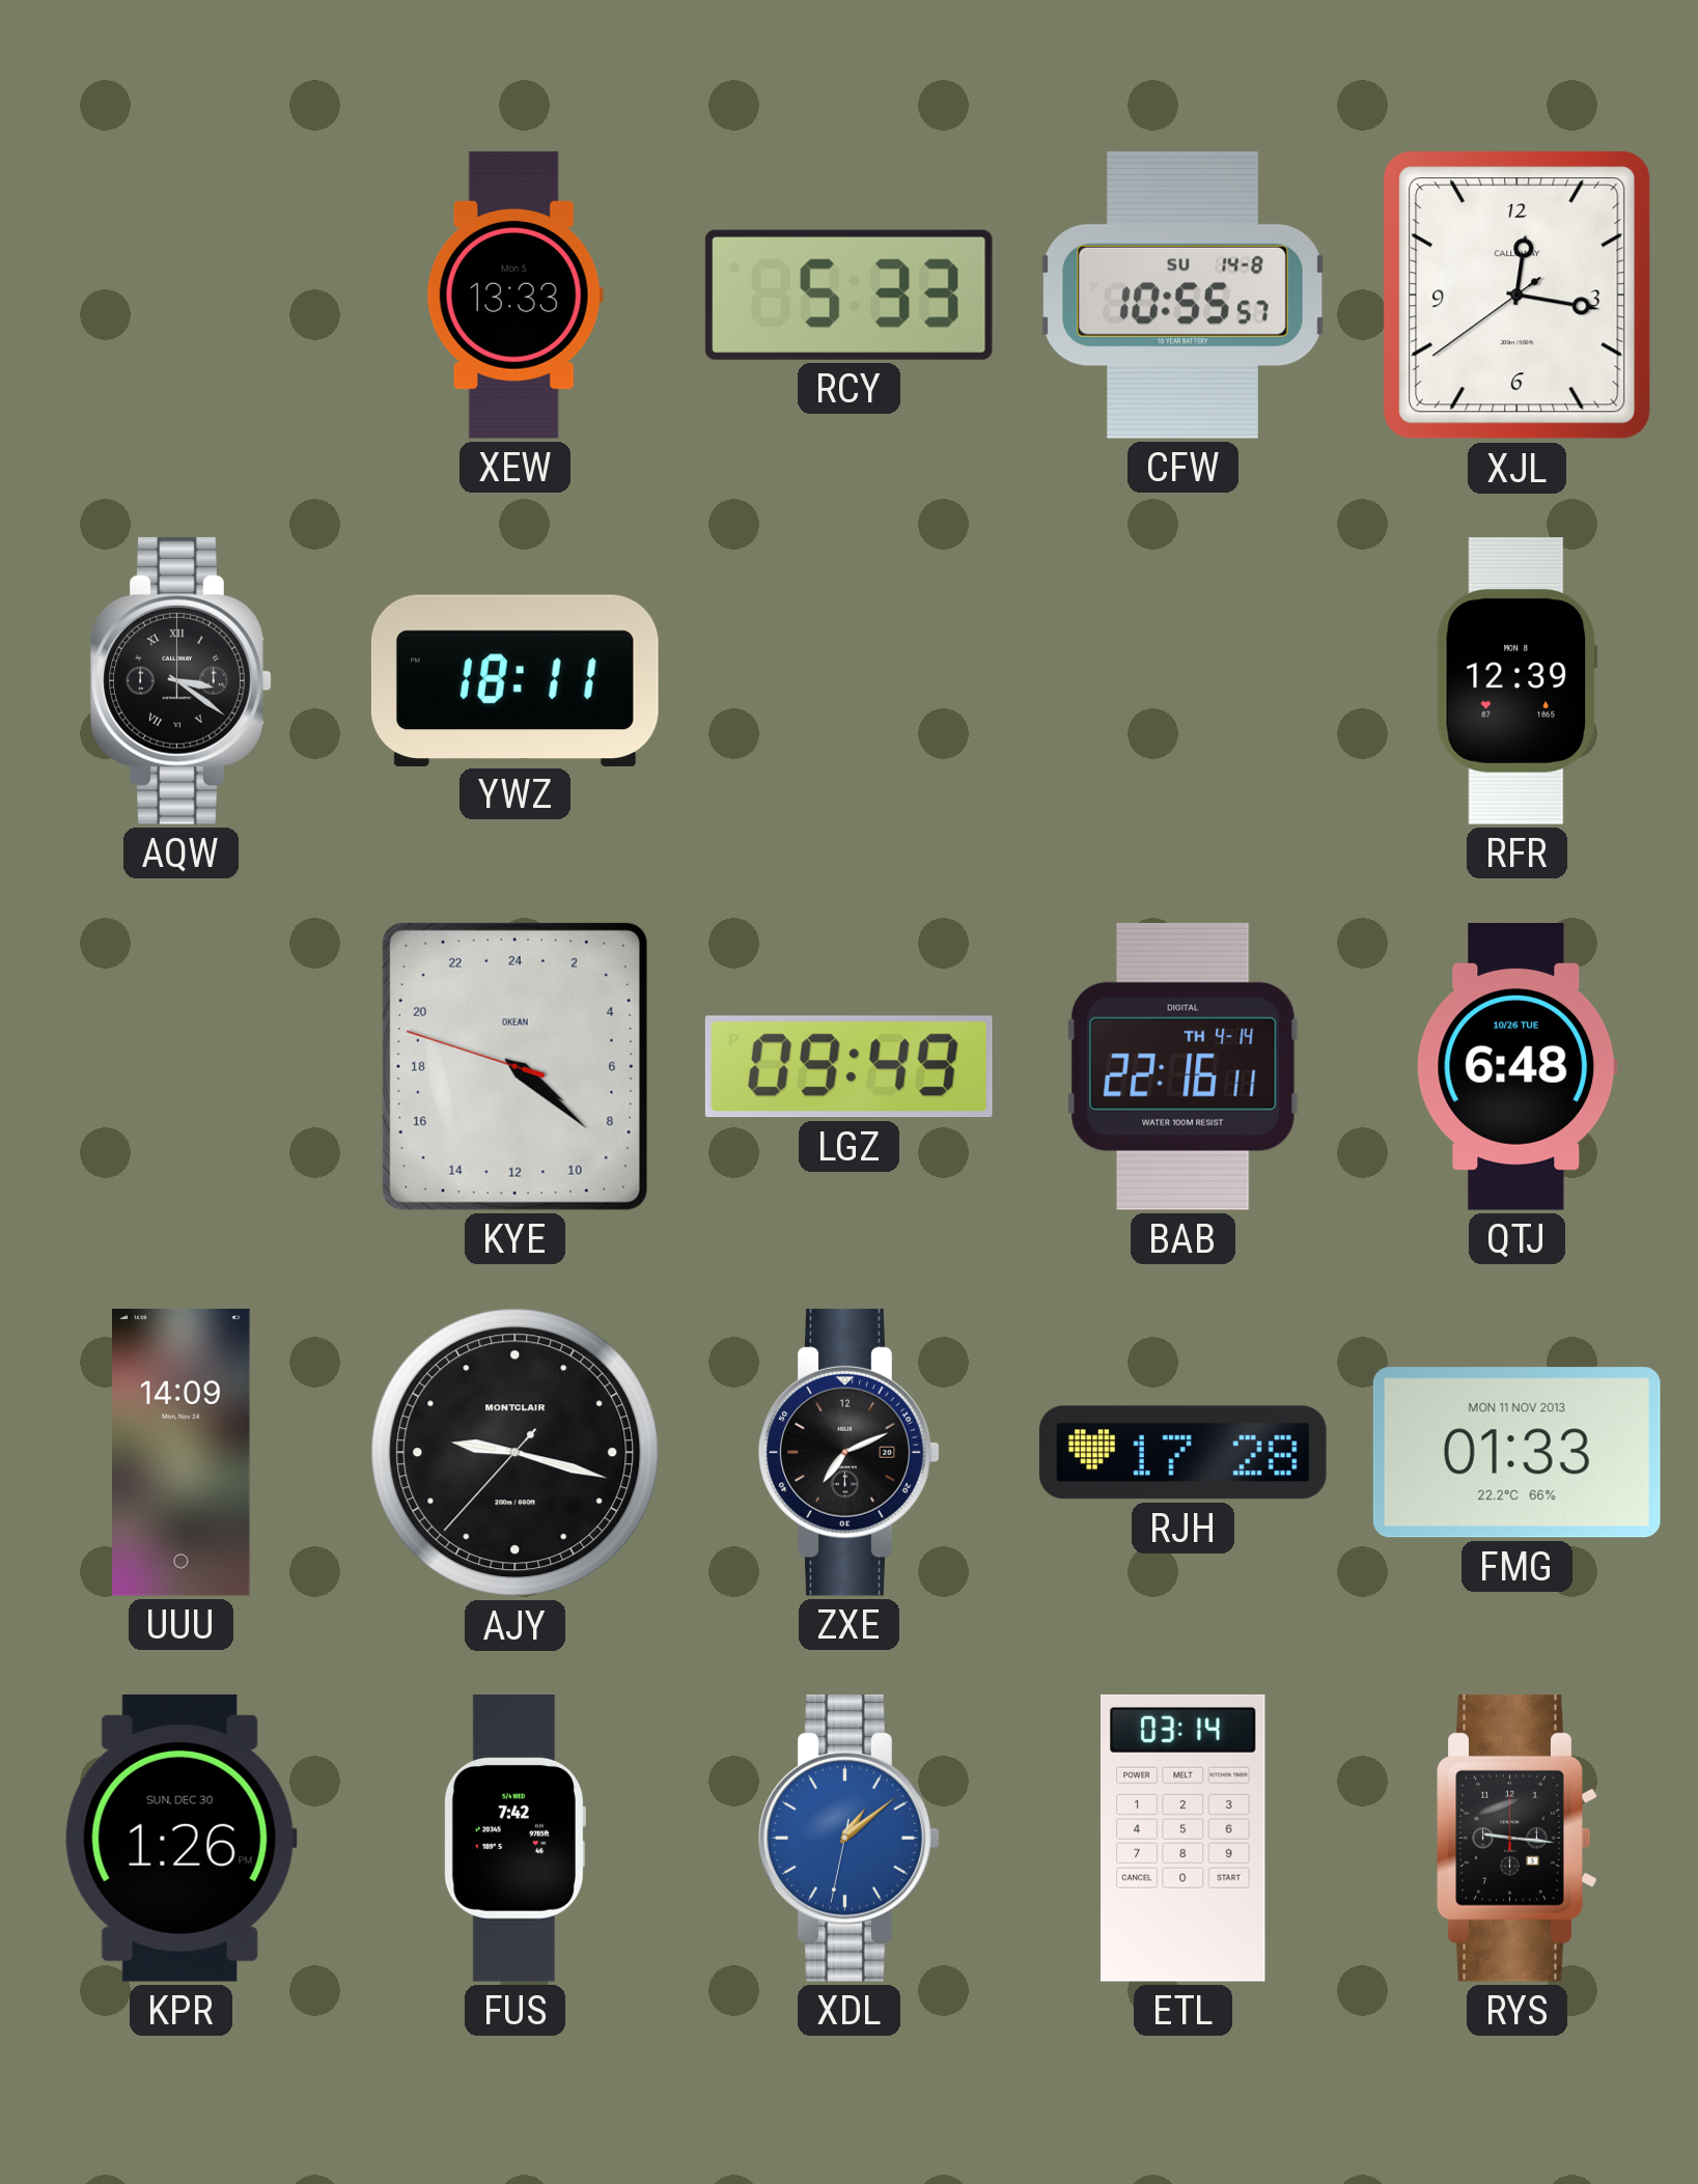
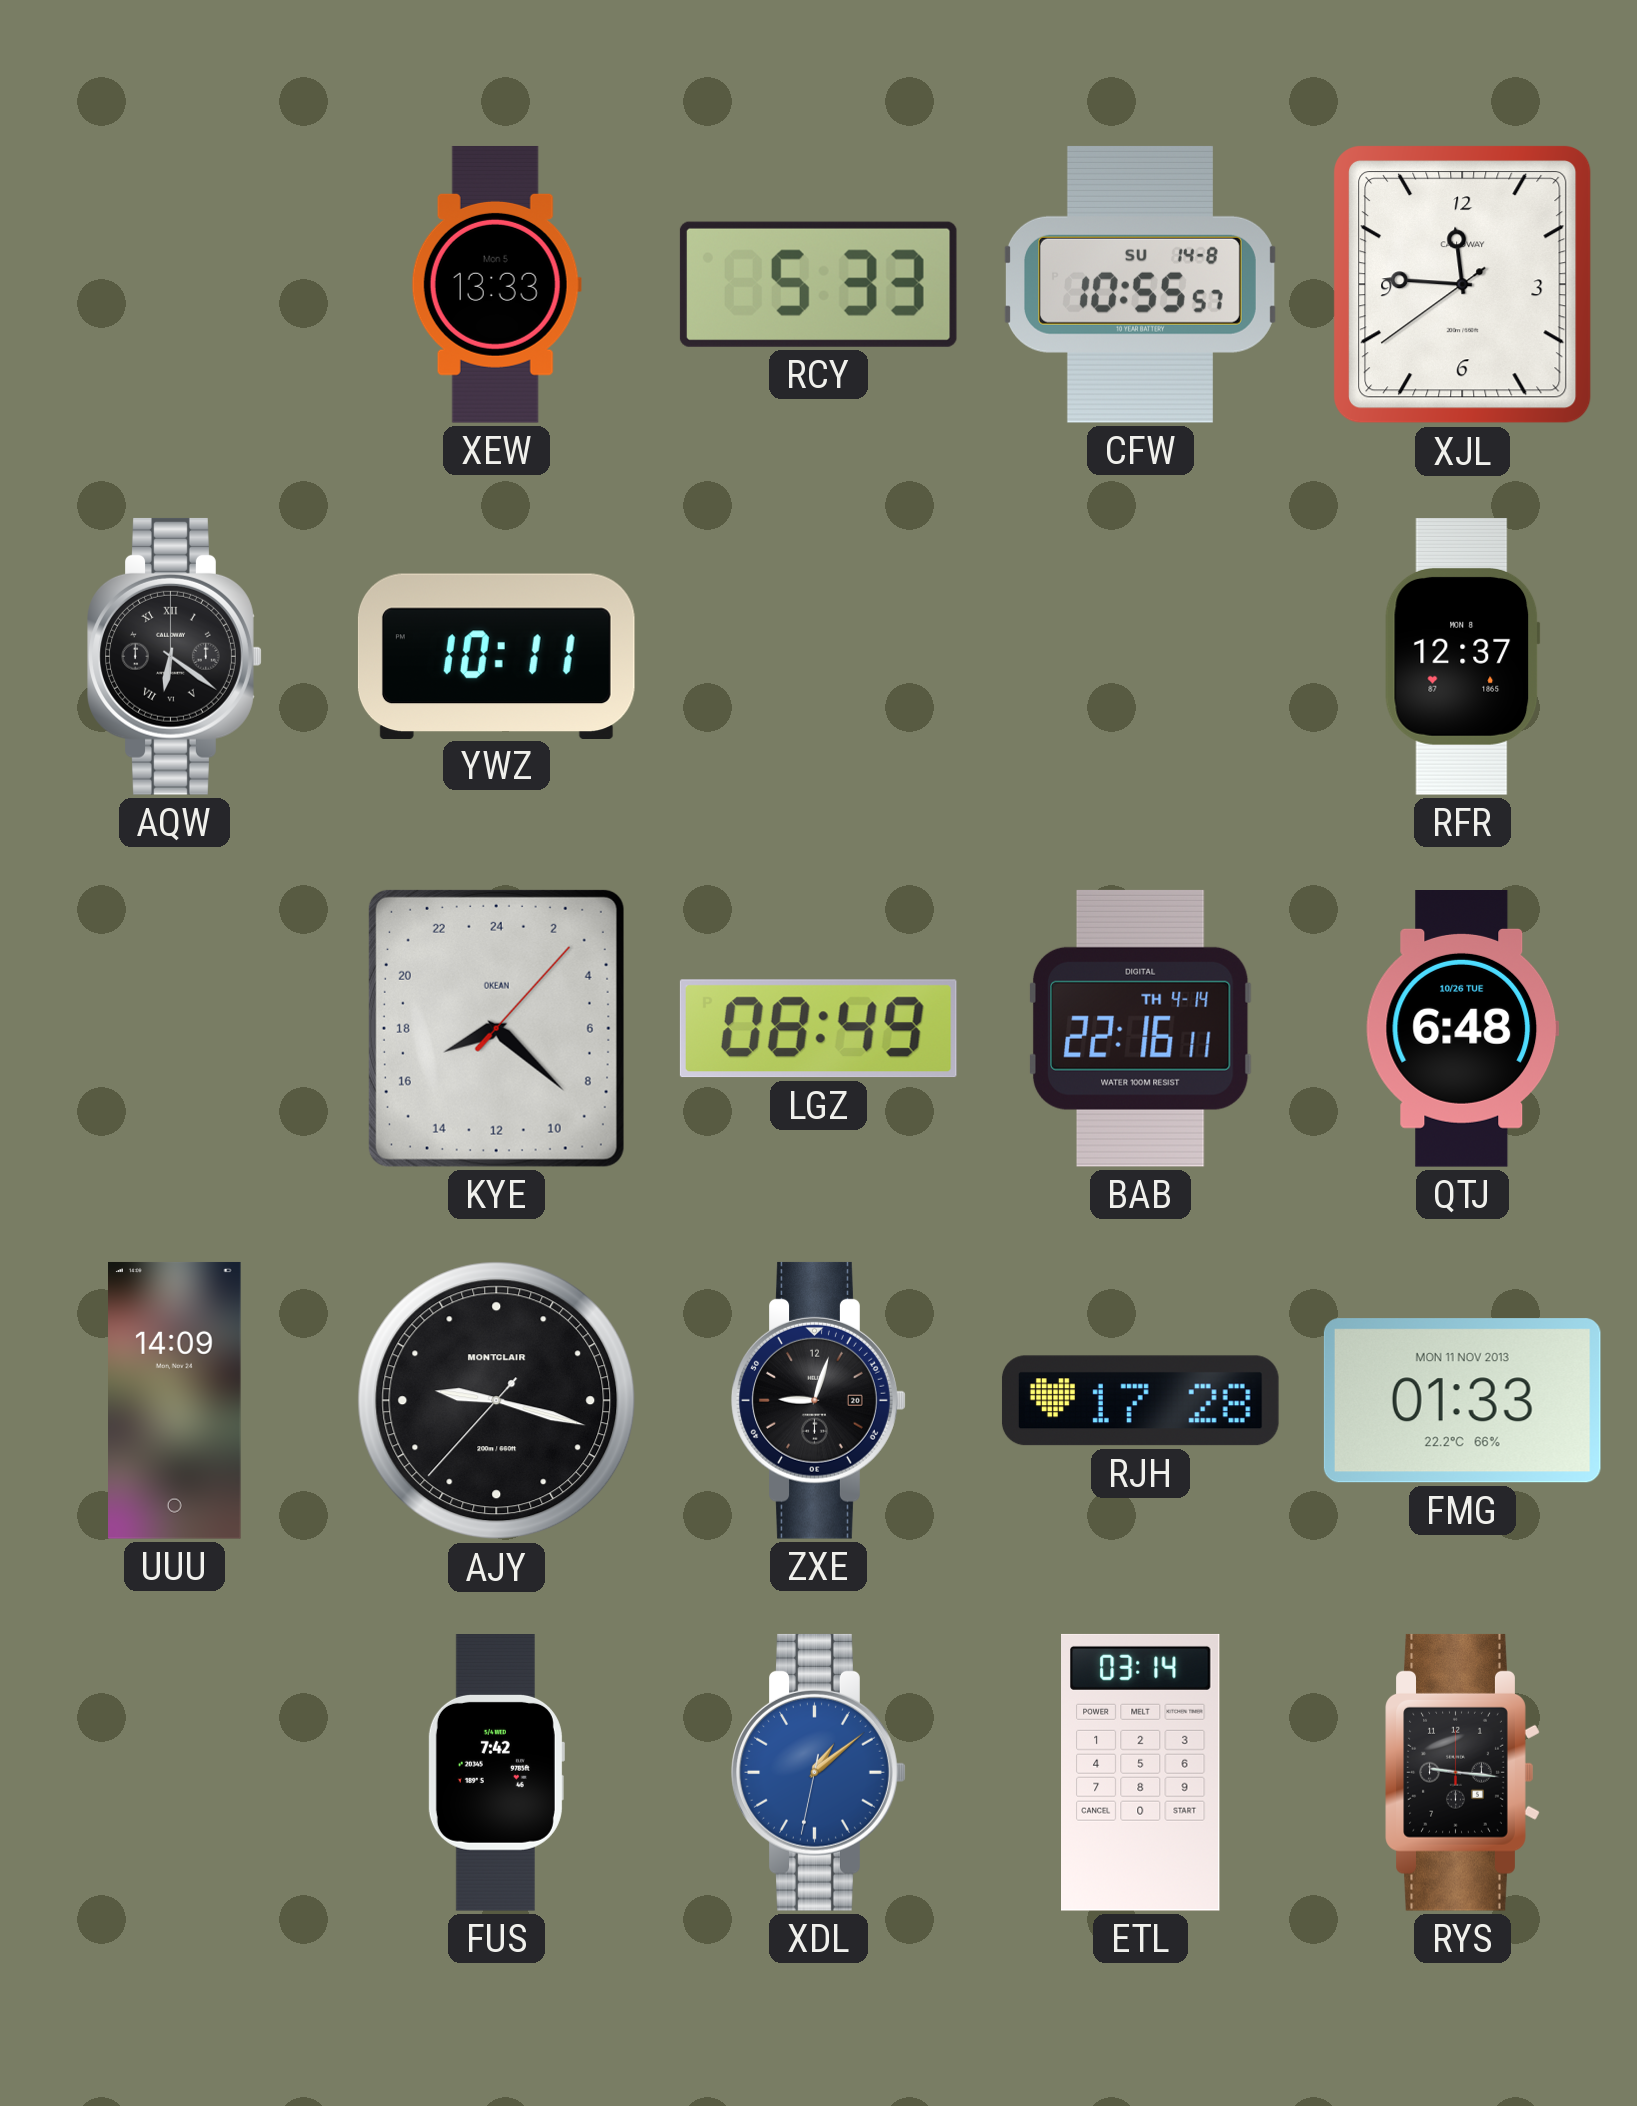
XJL: 12:16 -> 11:45 (1463, 285)
AQW: 3:21 -> 6:21 (175, 656)
YWZ: 18:11 -> 10:11 (496, 656)
RFR: 12:39 -> 12:37 (1463, 657)
KYE: 8:21 -> 16:22 (496, 1028)
LGZ: 09:49 -> 08:49 (818, 1029)
ZXE: 7:11 -> 9:03 (819, 1400)
KPR: 1:26 -> none (180, 1838)
